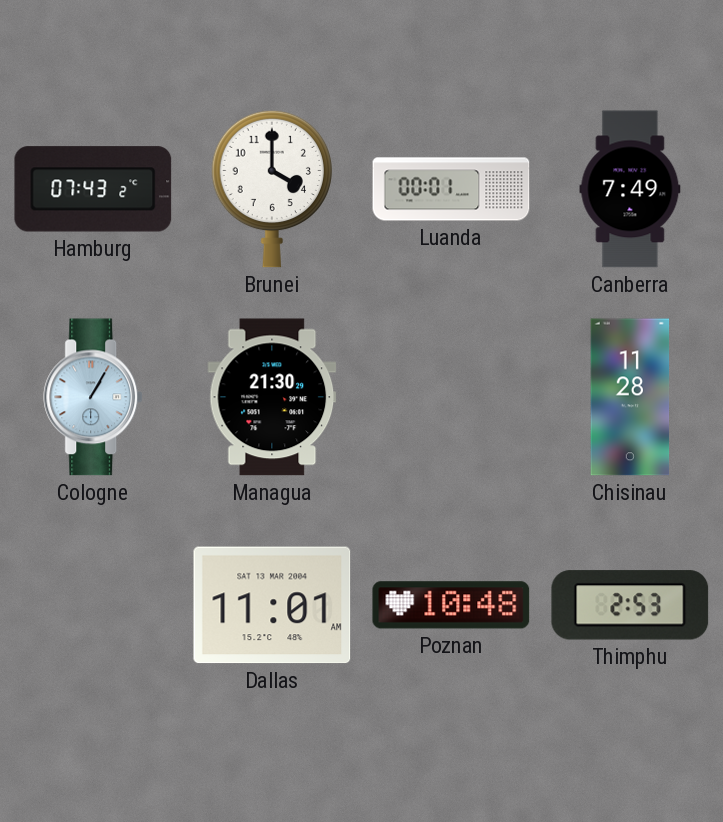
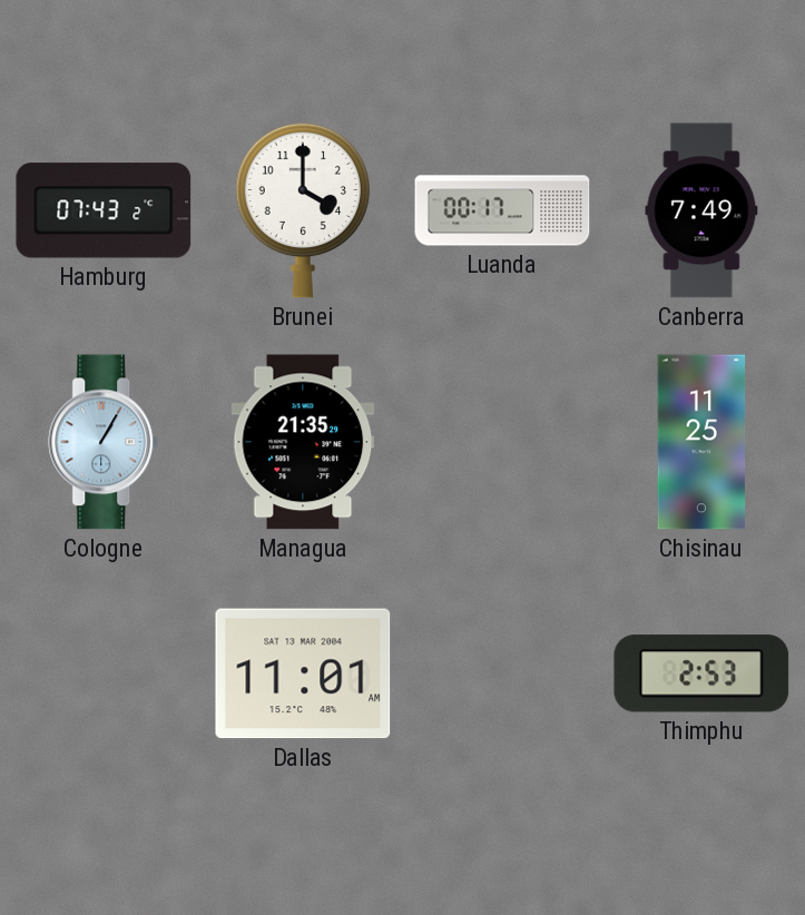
Luanda: 00:01 -> 00:17 (502, 210)
Managua: 21:30 -> 21:35 (303, 442)
Chisinau: 11:28 -> 11:25 (701, 442)
Poznan: 10:48 -> none (451, 605)
